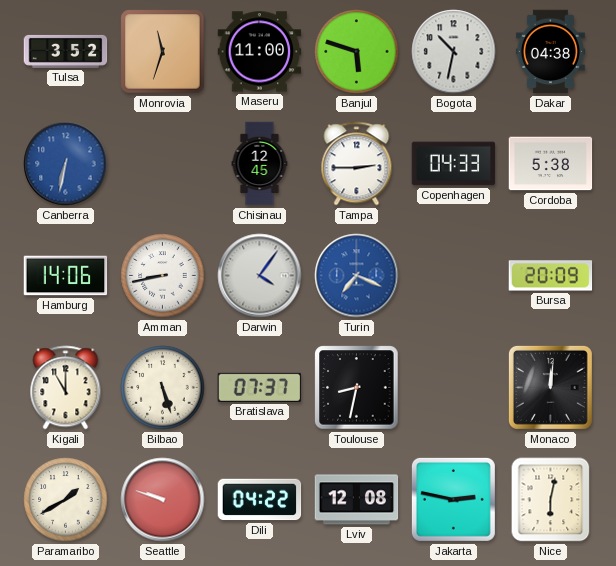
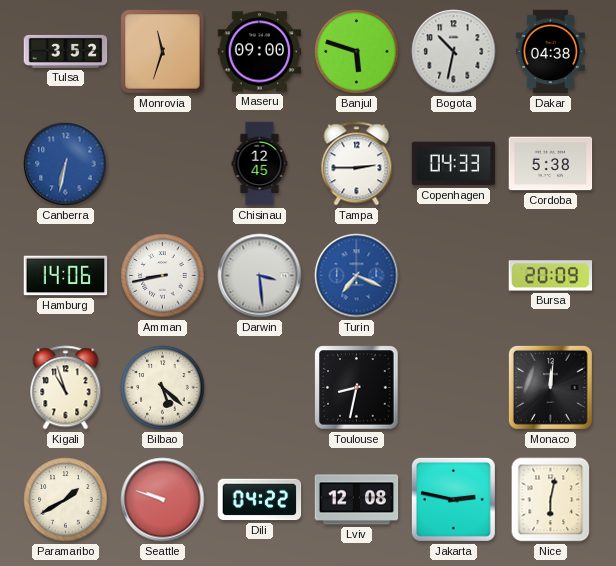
Maseru: 11:00 -> 09:00 (260, 52)
Darwin: 4:06 -> 3:29 (260, 276)
Kigali: 11:00 -> 10:57 (66, 388)
Bilbao: 5:27 -> 5:22 (163, 388)
Bratislava: 07:37 -> none (260, 387)
